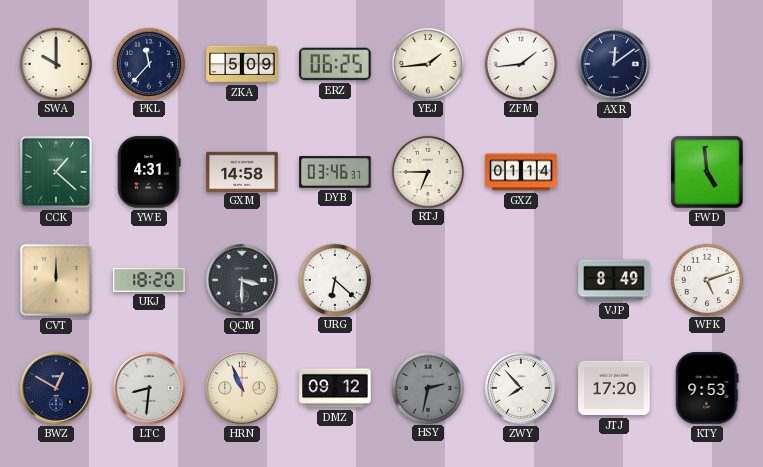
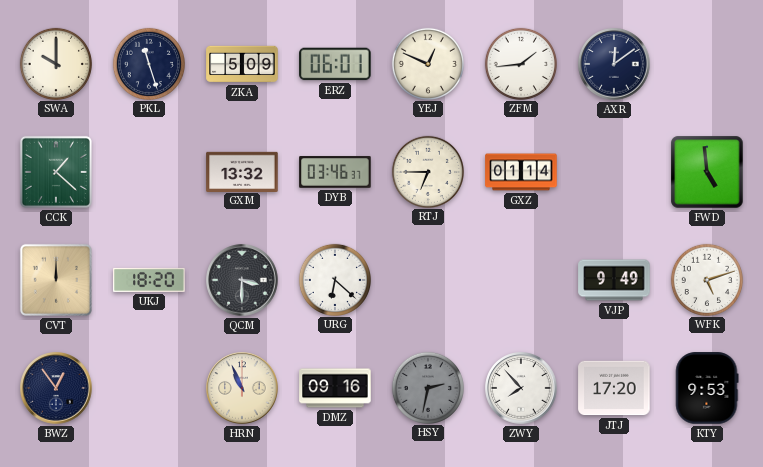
PKL: 11:37 -> 11:27 (148, 63)
ERZ: 06:25 -> 06:01 (335, 64)
YEJ: 1:44 -> 12:49 (427, 63)
YWE: 4:31 -> none (149, 172)
GXM: 14:58 -> 13:32 (242, 171)
VJP: 8:49 -> 9:49 (614, 280)
BWZ: 12:50 -> 12:54 (56, 388)
LTC: 8:31 -> none (149, 388)
DMZ: 09:12 -> 09:16 (335, 388)
